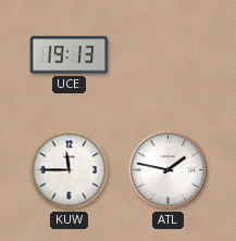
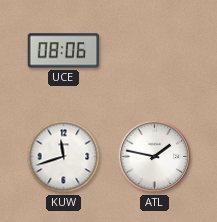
UCE: 19:13 -> 08:06 (64, 51)
KUW: 11:45 -> 11:42 (64, 157)
